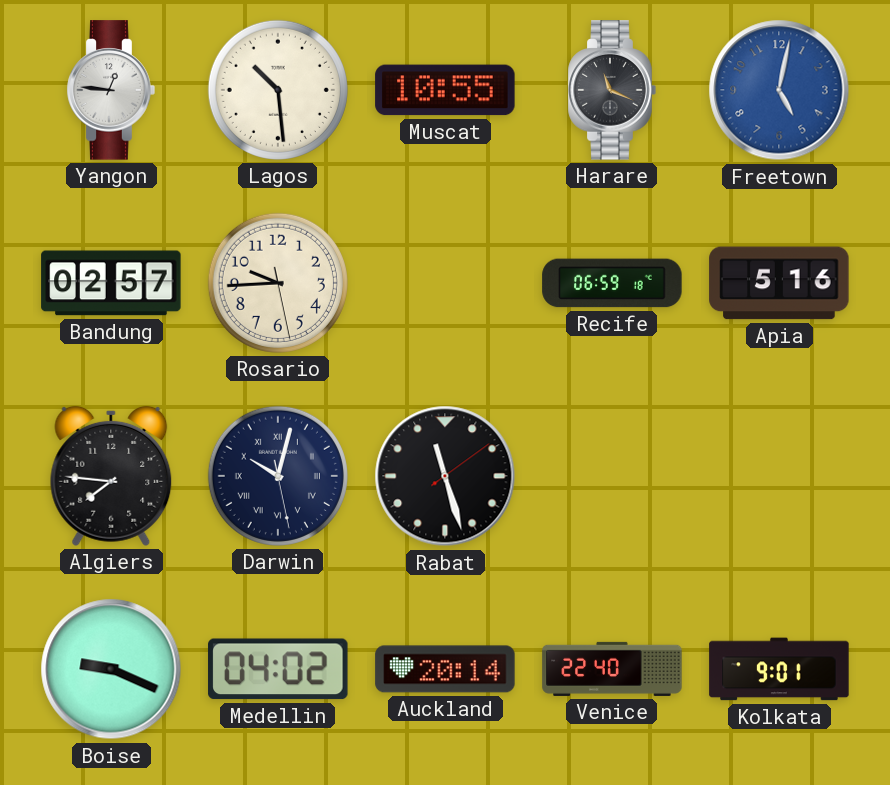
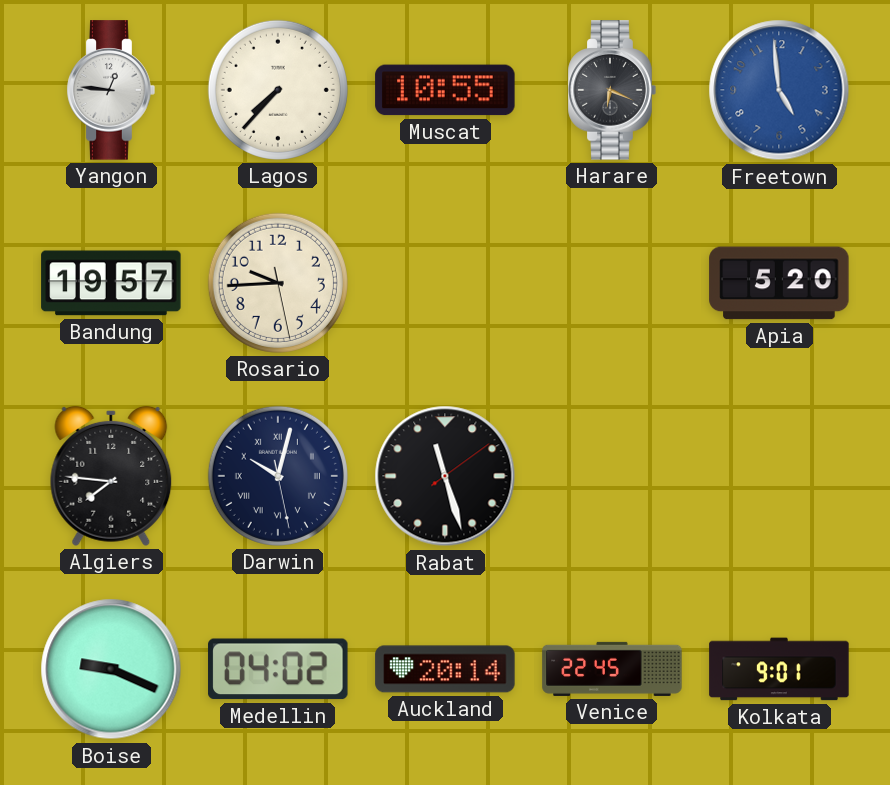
Lagos: 10:29 -> 7:37 (278, 90)
Harare: 11:19 -> 6:19 (612, 90)
Freetown: 5:02 -> 4:59 (779, 90)
Bandung: 02:57 -> 19:57 (111, 283)
Recife: 06:59 -> none (612, 283)
Apia: 5:16 -> 5:20 (779, 283)
Venice: 22:40 -> 22:45 (612, 669)
